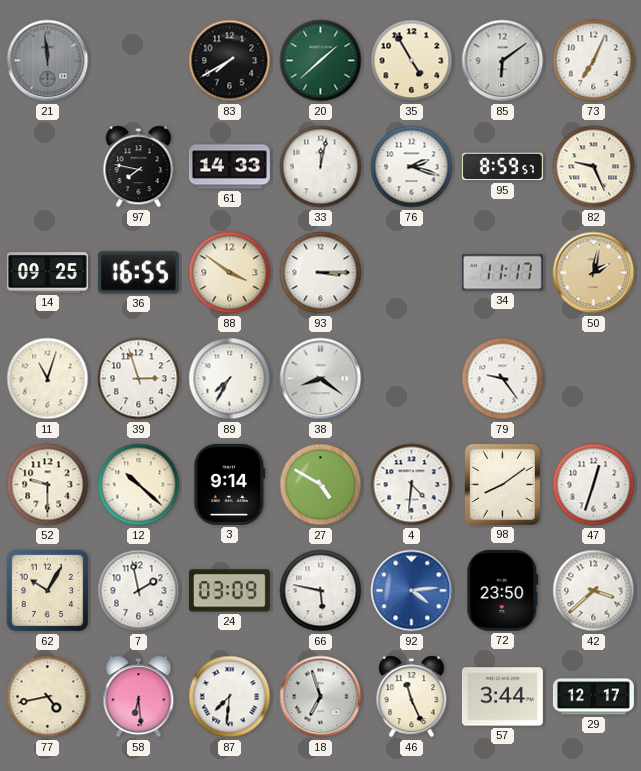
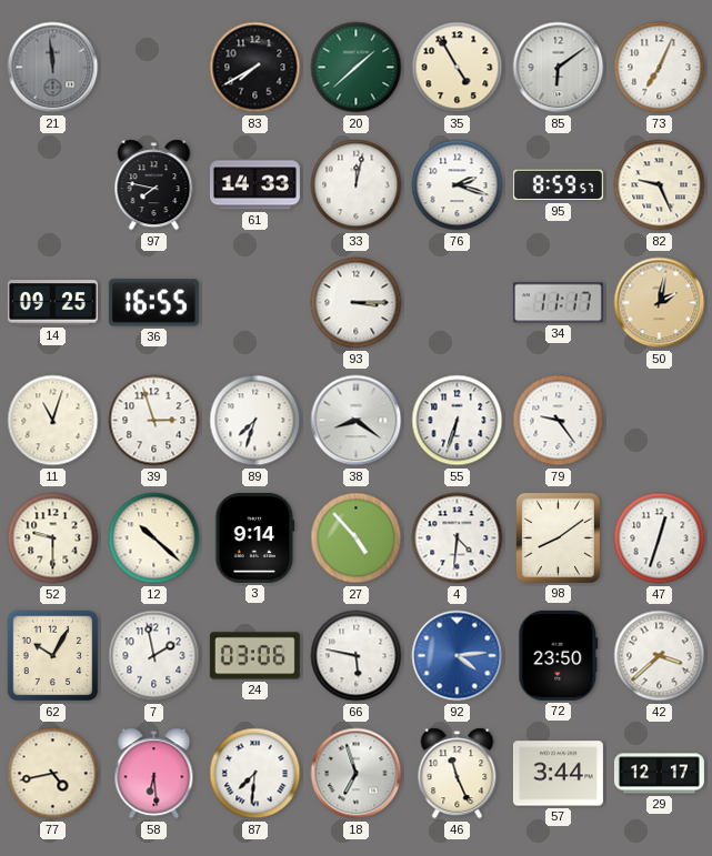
88: 3:51 -> none (230, 273)
89: 7:35 -> 7:33 (255, 421)
55: none -> 6:33 (458, 421)
27: 4:50 -> 4:53 (357, 538)
24: 03:09 -> 03:06 (254, 656)
